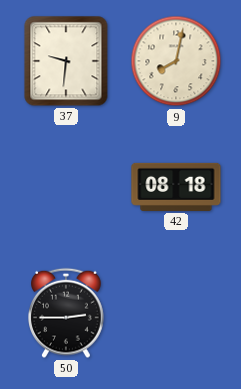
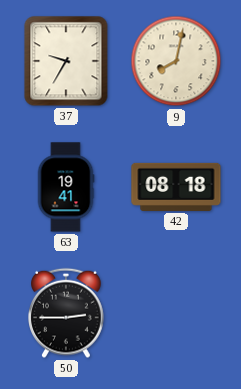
37: 9:31 -> 9:35 (66, 61)
63: none -> 19:41 (66, 187)
